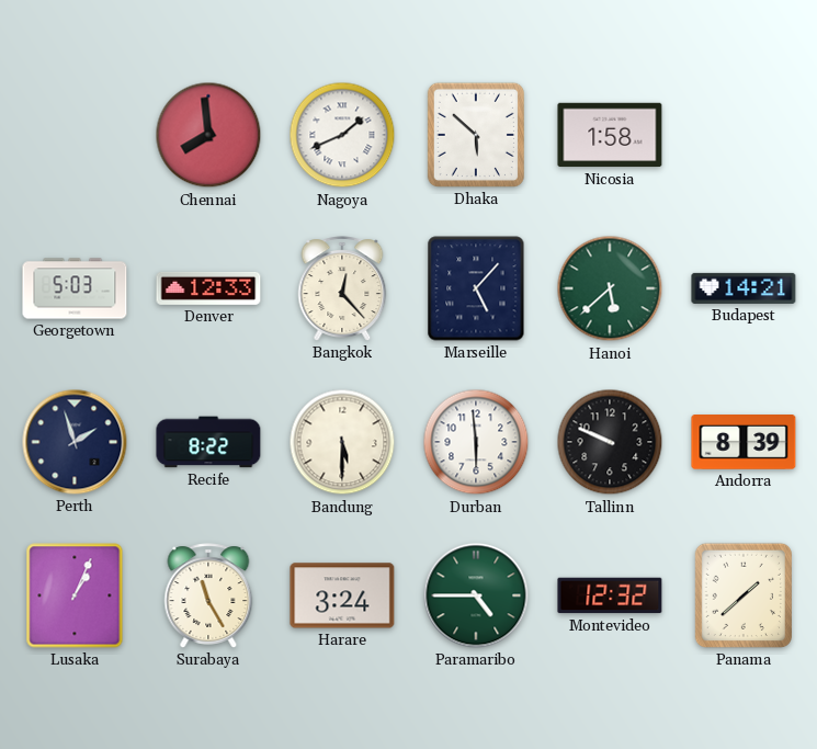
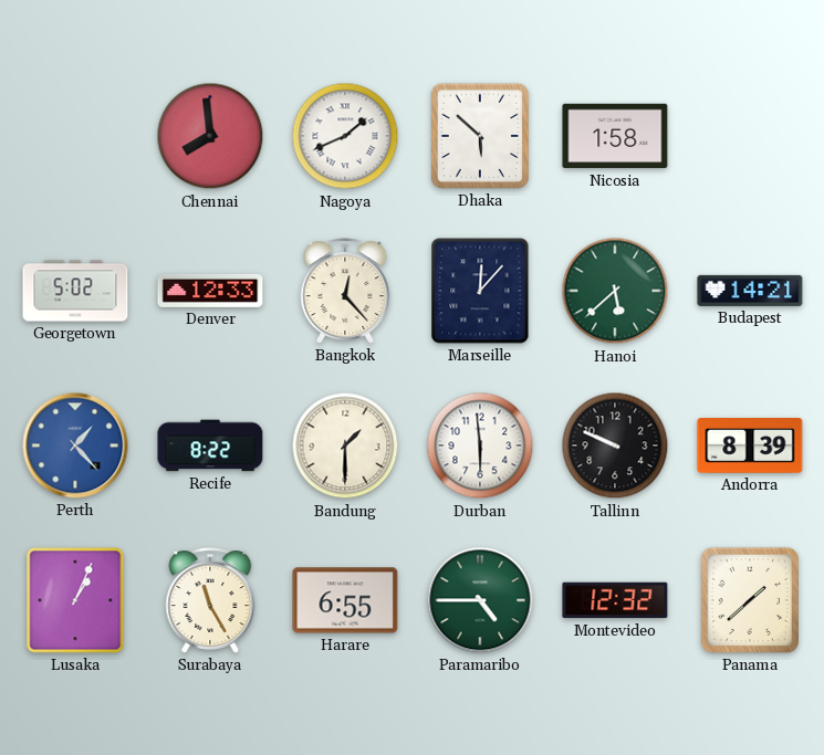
Georgetown: 5:03 -> 5:02 (75, 291)
Marseille: 5:07 -> 12:07 (480, 291)
Perth: 1:57 -> 1:23 (75, 445)
Perth dial: navy -> blue (75, 445)
Bandung: 5:30 -> 1:30 (345, 445)
Harare: 3:24 -> 6:55 (345, 600)
